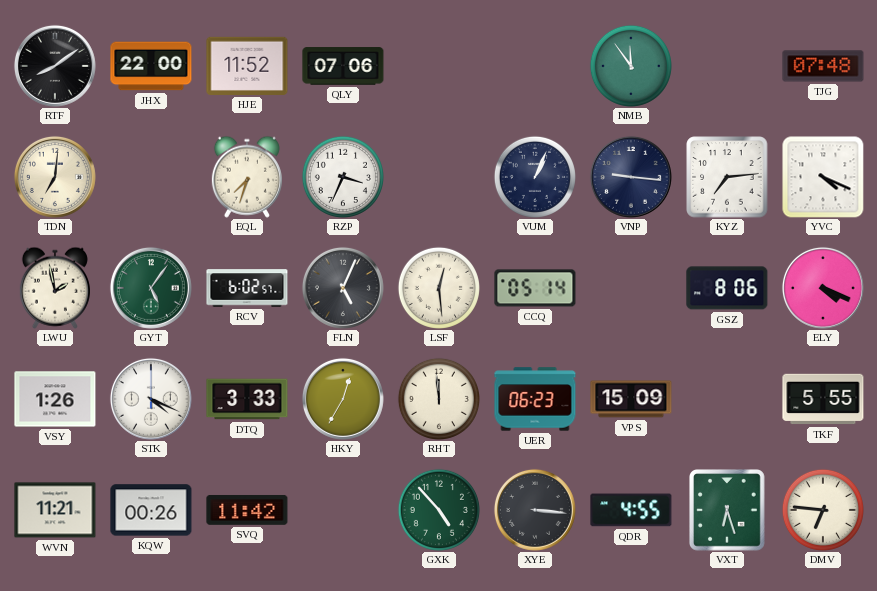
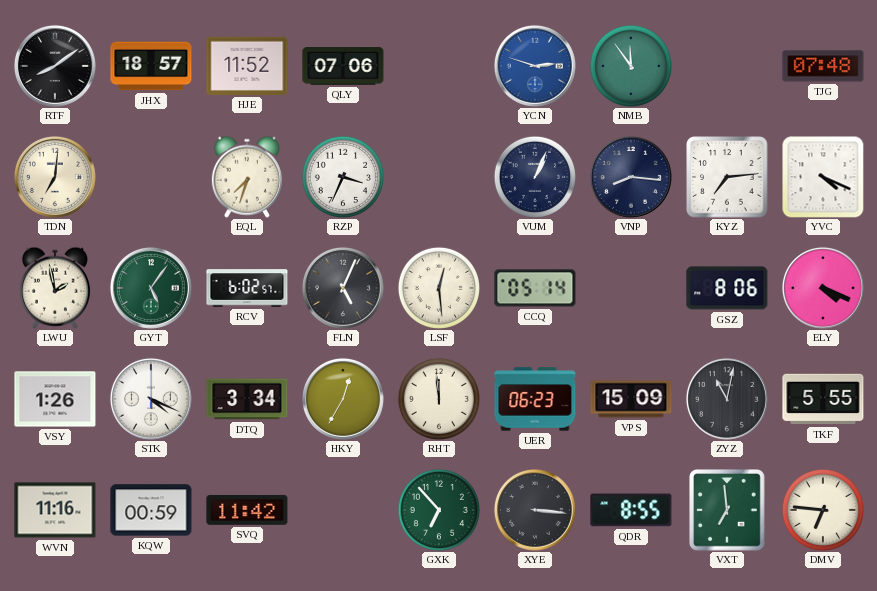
JHX: 22:00 -> 18:57 (151, 66)
YCN: none -> 2:48 (535, 66)
VNP: 9:16 -> 8:16 (631, 177)
DTQ: 3:33 -> 3:34 (247, 399)
ZYZ: none -> 11:02 (727, 399)
WVN: 11:21 -> 11:16 (55, 510)
KQW: 00:26 -> 00:59 (151, 510)
GXK: 4:53 -> 6:53 (439, 510)
QDR: 4:55 -> 8:55 (631, 510)
VXT: 6:27 -> 6:59 (728, 511)
